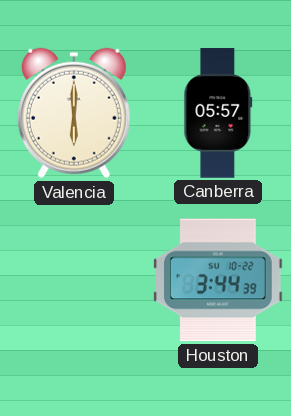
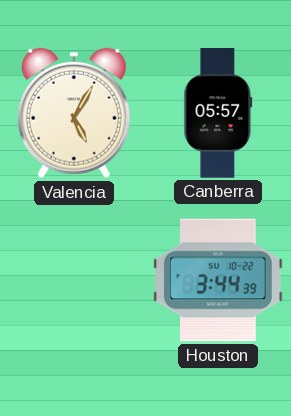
Valencia: 6:00 -> 5:05 (74, 113)
